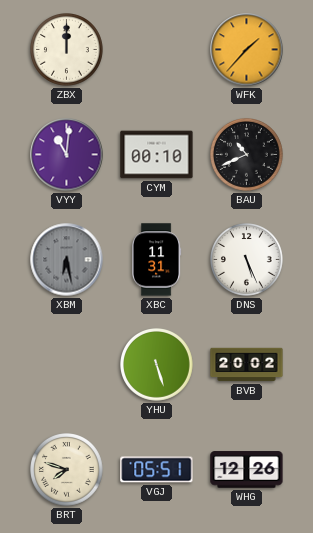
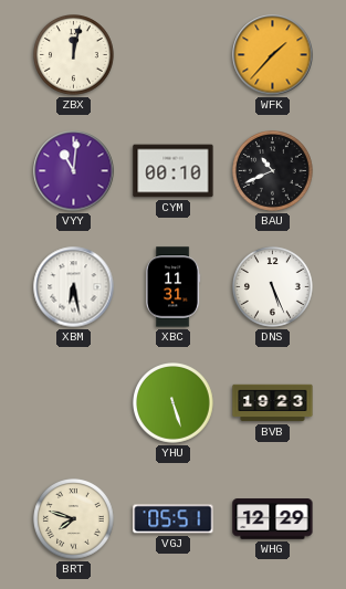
ZBX: 12:00 -> 12:02 (74, 55)
XBM dial: grey -> white (74, 287)
BVB: 20:02 -> 19:23 (273, 403)
WHG: 12:26 -> 12:29 (273, 519)
